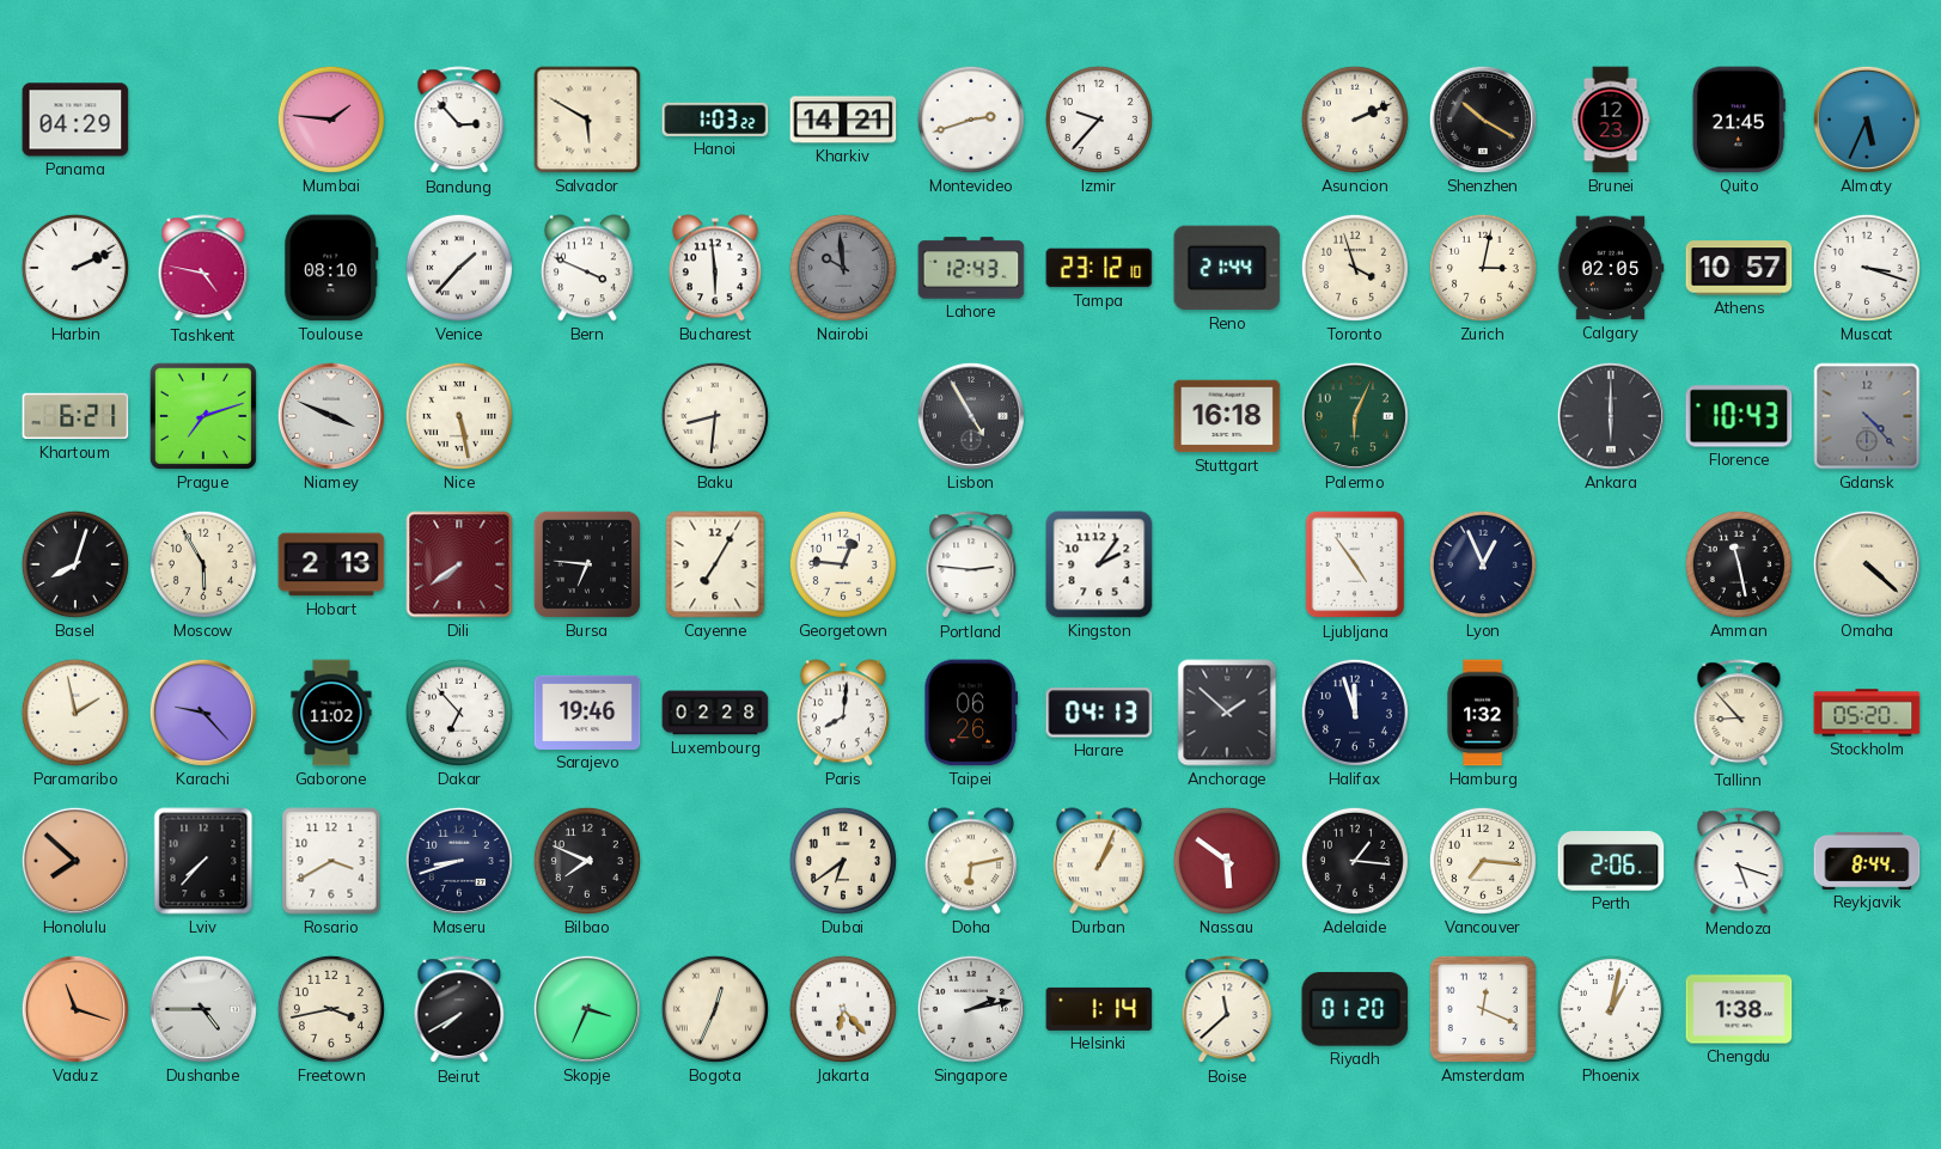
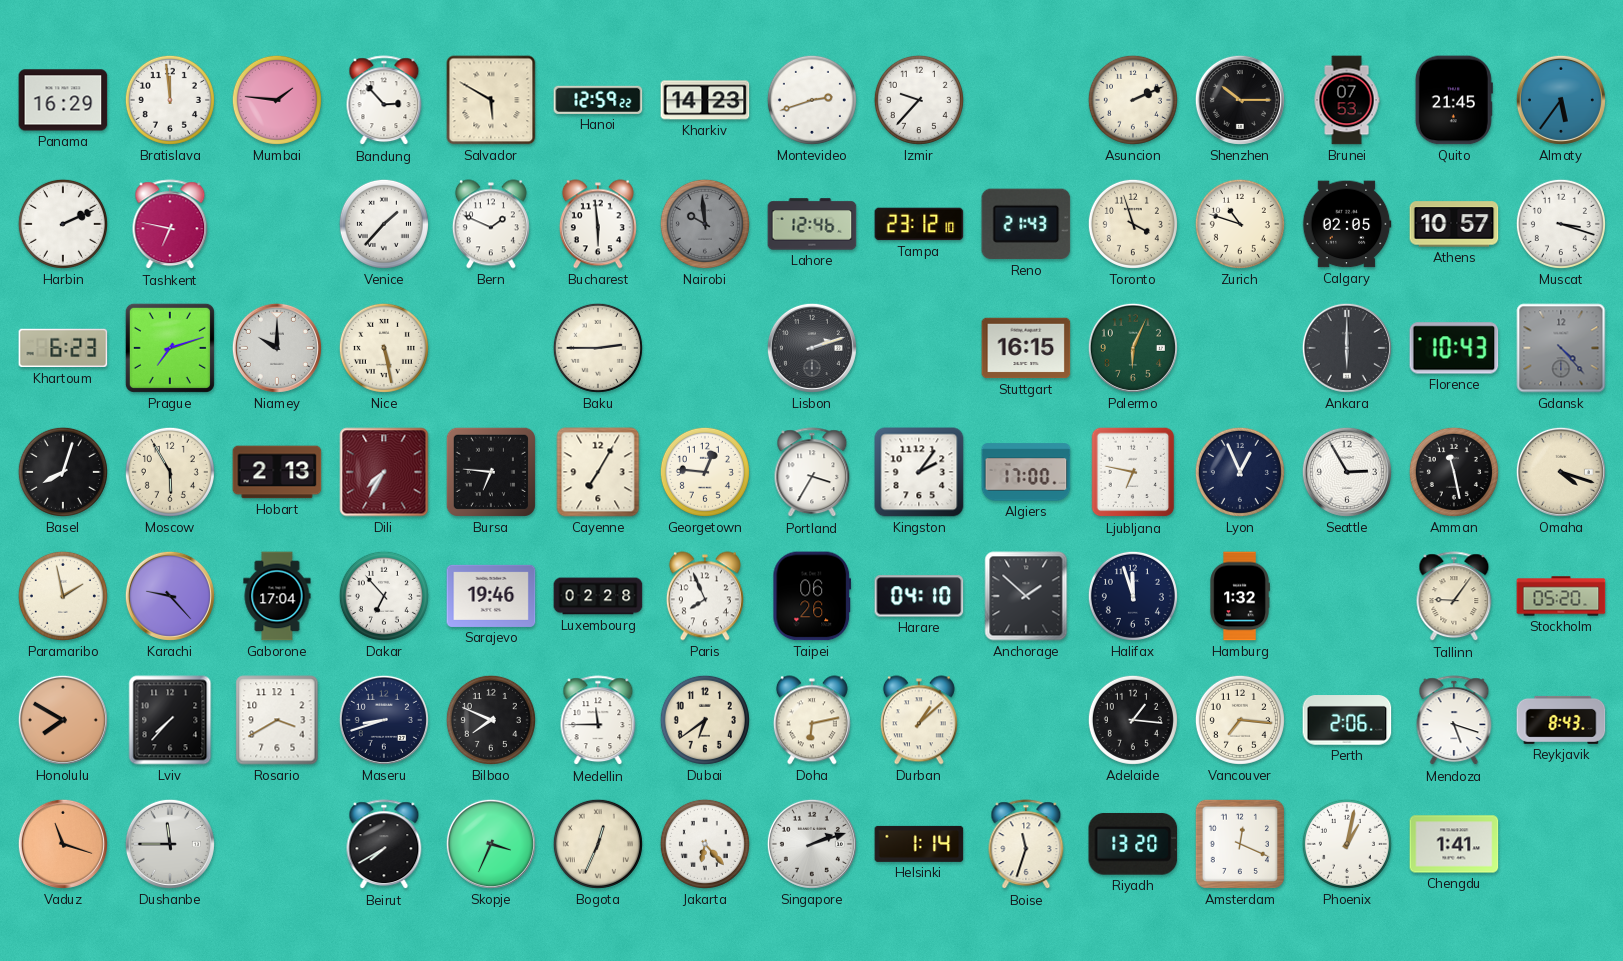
Panama: 04:29 -> 16:29 (63, 100)
Bratislava: none -> 11:59 (170, 100)
Hanoi: 1:03 -> 12:59 (598, 100)
Kharkiv: 14:21 -> 14:23 (705, 100)
Shenzhen: 10:20 -> 10:15 (1240, 100)
Brunei: 12:23 -> 07:53 (1347, 100)
Almaty: 5:34 -> 5:36 (1561, 100)
Tashkent: 4:47 -> 6:47 (170, 225)
Toulouse: 08:10 -> none (331, 268)
Bern: 3:49 -> 1:49 (491, 224)
Lahore: 12:43 -> 12:46 (812, 224)
Reno: 21:44 -> 21:43 (1026, 224)
Zurich: 3:02 -> 10:48 (1240, 224)
Khartoum: 6:21 -> 6:23 (63, 348)
Niamey: 3:49 -> 10:00 (277, 348)
Baku: 8:31 -> 2:45 (598, 348)
Lisbon: 4:55 -> 2:12 (812, 348)
Stuttgart: 16:18 -> 16:15 (1026, 348)
Dili: 7:39 -> 7:35 (384, 472)
Portland: 2:46 -> 3:35 (812, 473)
Algiers: none -> 17:00 (1026, 472)
Ljubljana: 4:54 -> 6:47 (1133, 472)
Seattle: none -> 2:55 (1347, 472)
Omaha: 4:22 -> 4:18 (1561, 472)
Gaborone: 11:02 -> 17:04 (277, 596)
Paris: 8:01 -> 7:56 (705, 596)
Harare: 04:13 -> 04:10 (919, 596)
Tallinn: 8:53 -> 9:06 (1454, 597)
Honolulu: 7:52 -> 7:50 (63, 720)
Medellin: none -> 11:45 (598, 721)
Durban: 1:04 -> 1:08 (919, 720)
Nassau: 5:51 -> none (1227, 861)
Reykjavik: 8:44 -> 8:43 (1561, 720)
Dushanbe: 4:45 -> 11:45 (170, 844)
Freetown: 3:43 -> none (331, 1009)
Singapore: 2:13 -> 2:12 (812, 844)
Boise: 11:38 -> 11:33 (1026, 845)
Riyadh: 01:20 -> 13:20 (1133, 844)
Chengdu: 1:38 -> 1:41 (1454, 844)
